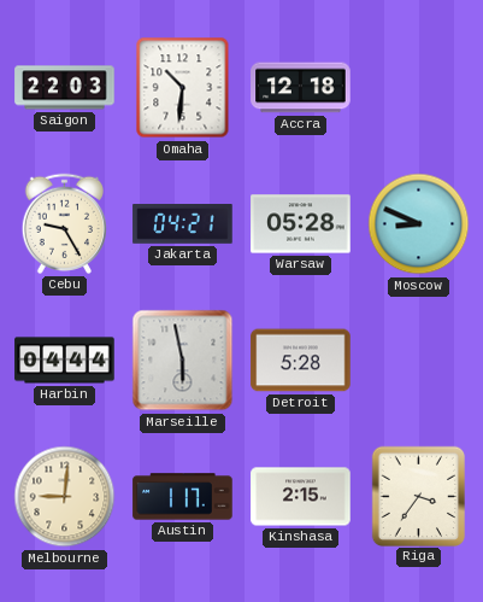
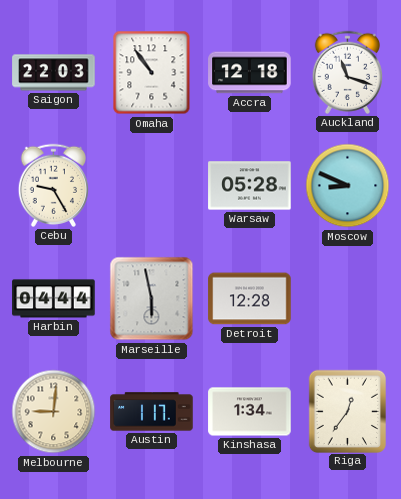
Omaha: 10:31 -> 10:54 (152, 73)
Auckland: none -> 11:18 (347, 72)
Jakarta: 04:21 -> none (183, 224)
Detroit: 5:28 -> 12:28 (250, 299)
Kinshasa: 2:15 -> 1:34 (250, 412)
Riga: 3:36 -> 12:36 (347, 411)
